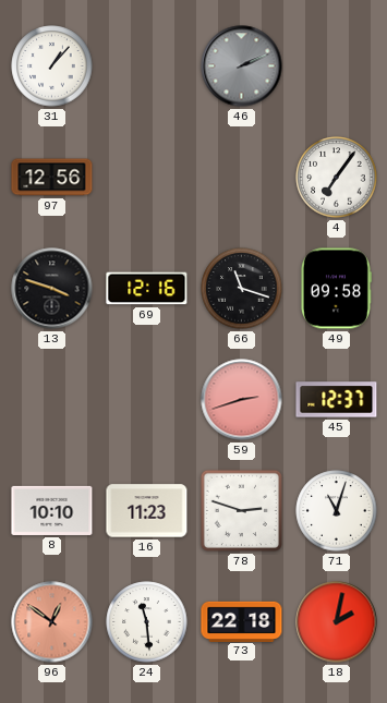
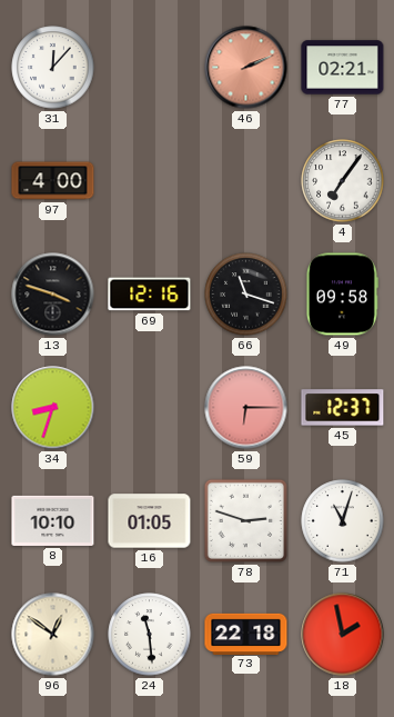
31: 1:07 -> 12:07 (53, 68)
46 dial: grey -> salmon (246, 68)
77: none -> 02:21 (343, 68)
97: 12:56 -> 4:00 (53, 181)
34: none -> 8:33 (53, 408)
59: 2:42 -> 6:15 (246, 408)
16: 11:23 -> 01:05 (150, 521)
96 dial: salmon -> cream (53, 635)
18: 2:02 -> 1:58 (343, 635)
